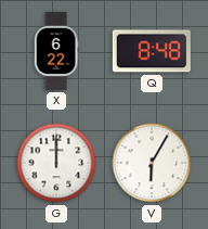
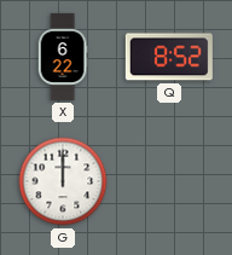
Q: 8:48 -> 8:52 (169, 57)
V: 6:05 -> none (152, 163)
